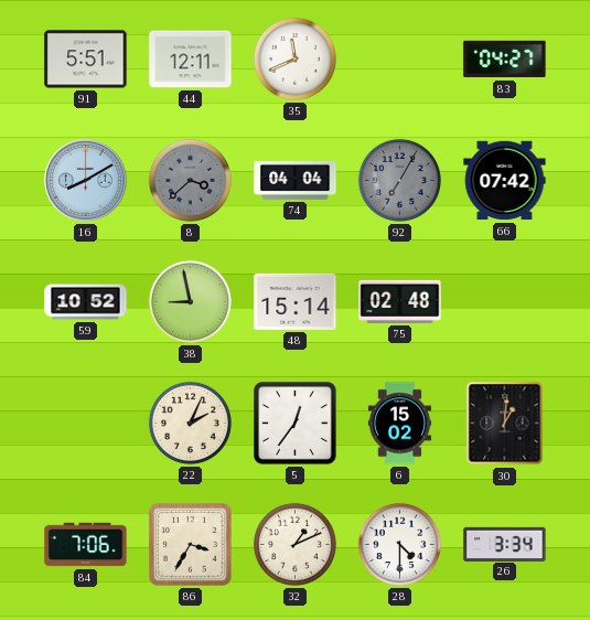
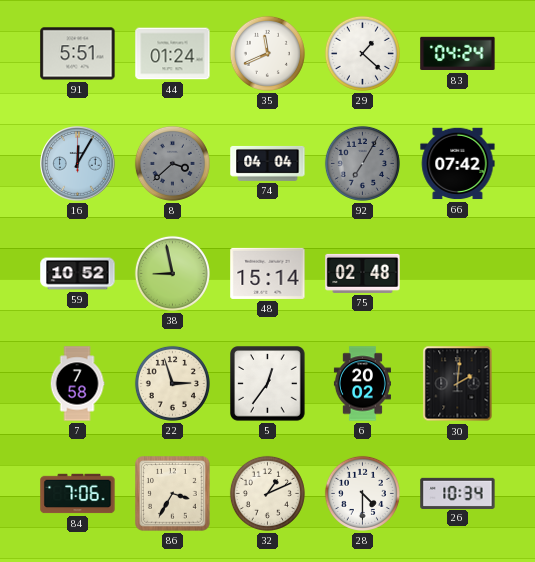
44: 12:11 -> 01:24 (173, 54)
29: none -> 1:22 (362, 53)
83: 04:27 -> 04:24 (458, 54)
16: 8:10 -> 12:05 (78, 164)
7: none -> 7:58 (77, 384)
22: 2:04 -> 2:57 (172, 383)
6: 15:02 -> 20:02 (362, 384)
30: 1:01 -> 2:01 (458, 384)
26: 3:34 -> 10:34 (458, 493)
